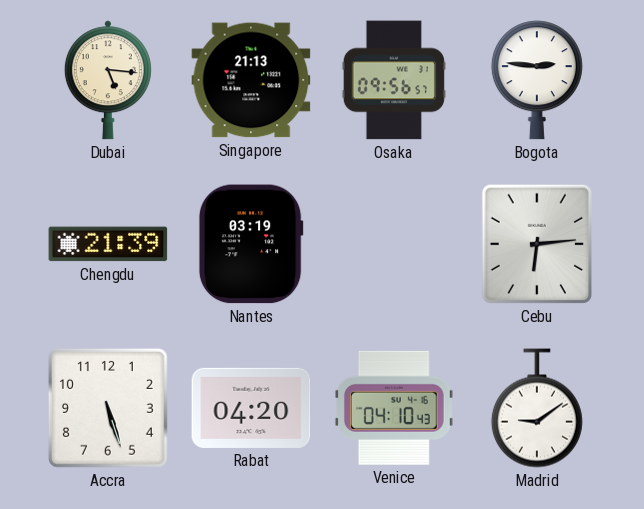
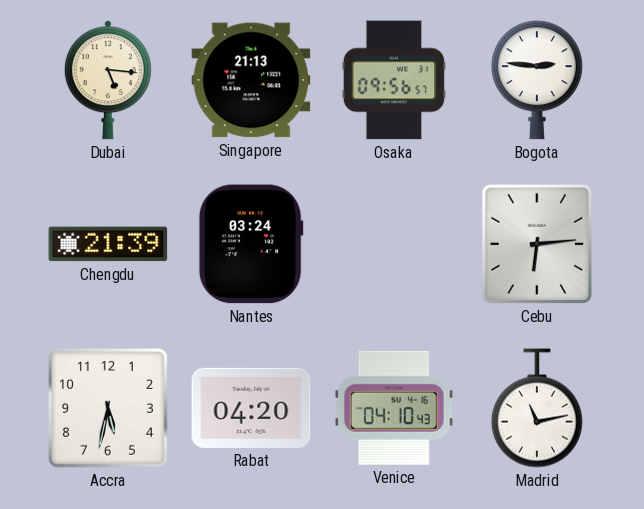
Nantes: 03:19 -> 03:24 (251, 244)
Accra: 5:27 -> 5:32 (108, 408)
Madrid: 9:09 -> 11:13 (537, 408)
